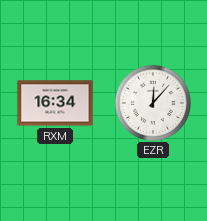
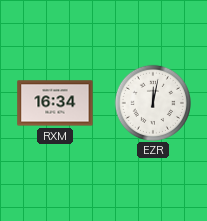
EZR: 12:07 -> 12:02 (152, 102)
